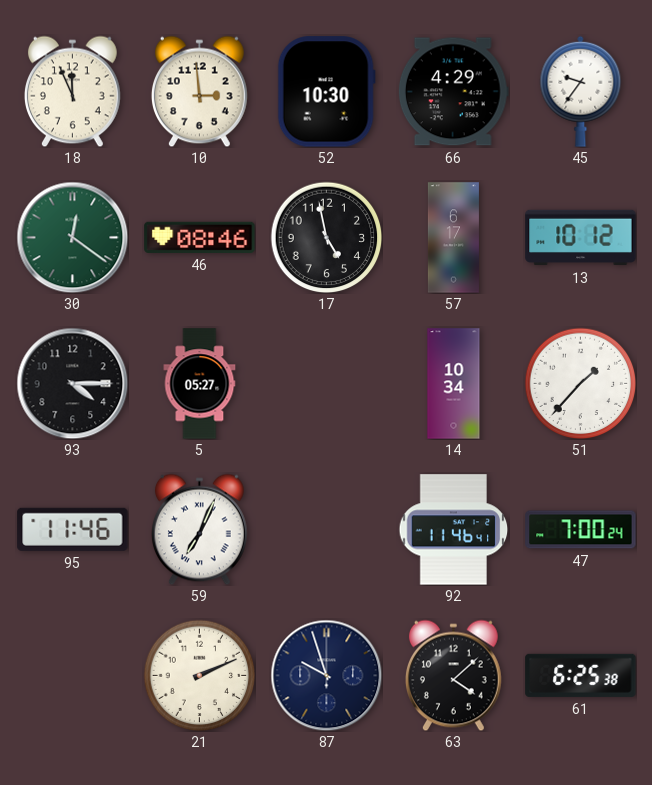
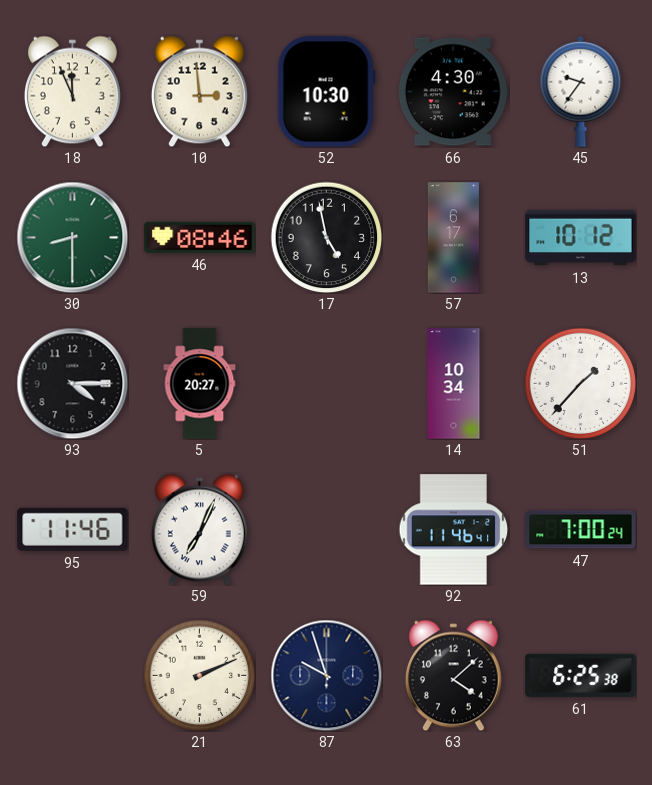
66: 4:29 -> 4:30 (453, 92)
30: 12:21 -> 8:30 (72, 237)
5: 05:27 -> 20:27 (200, 384)
